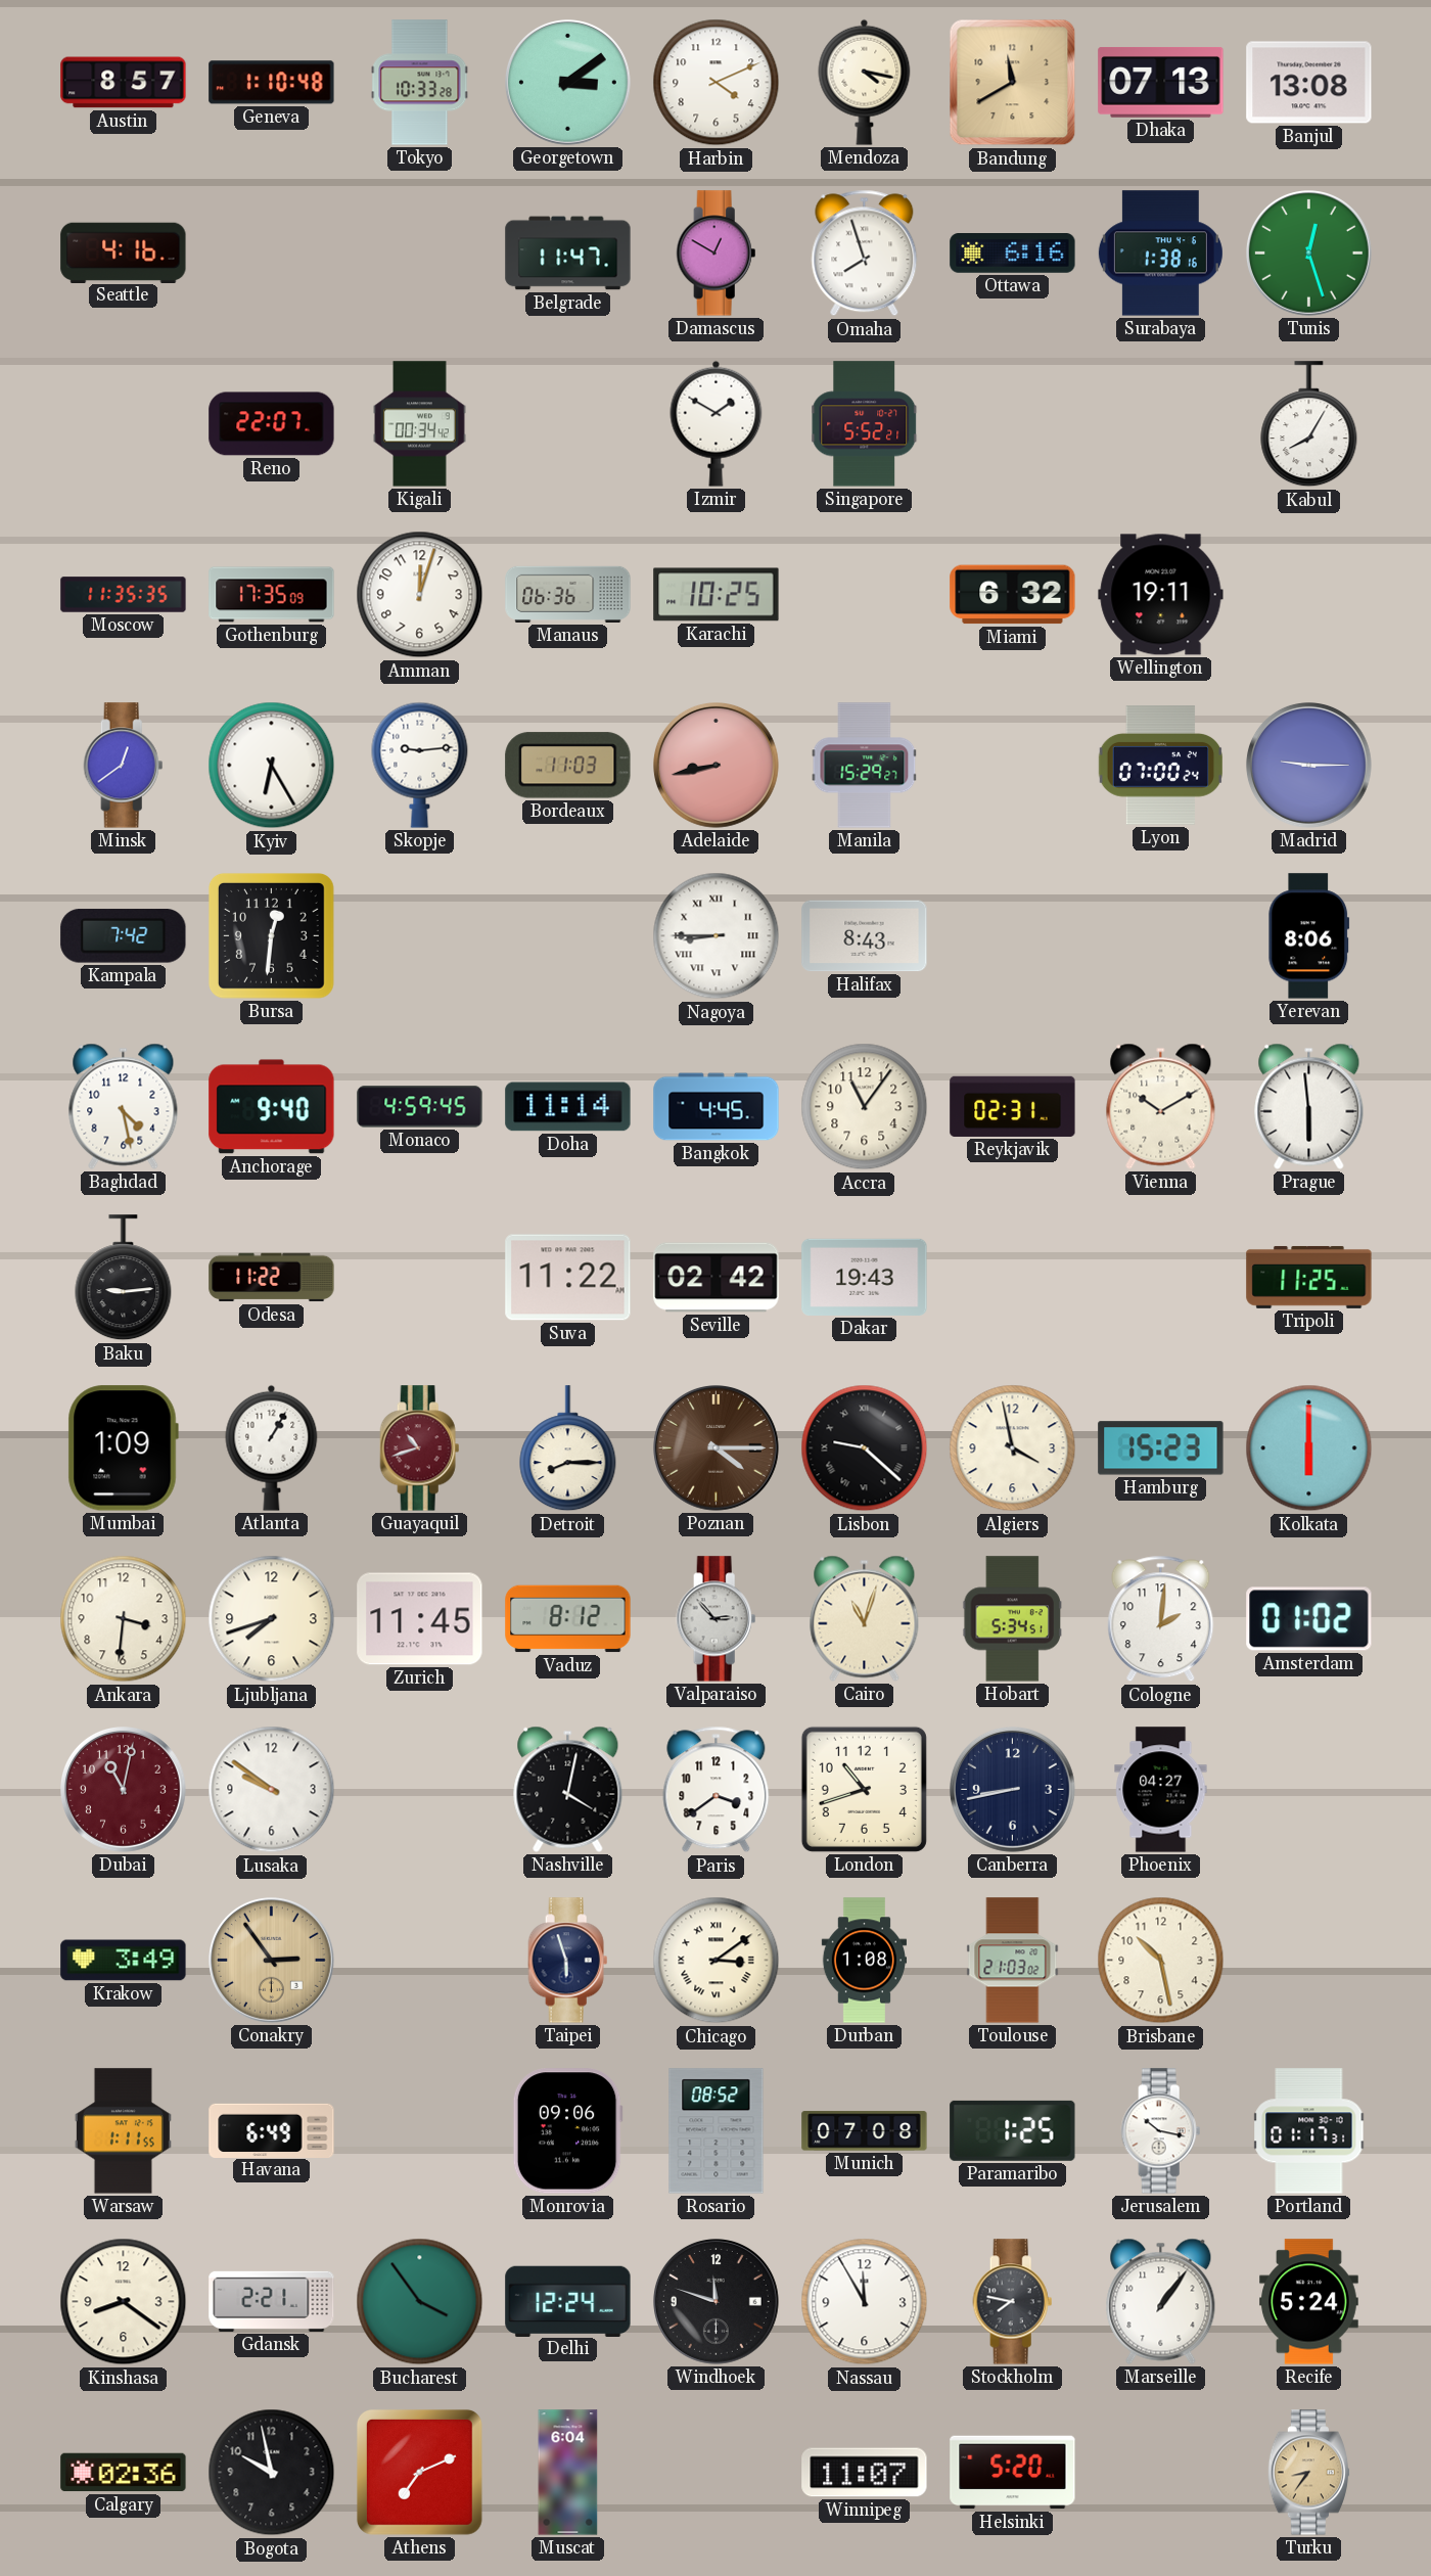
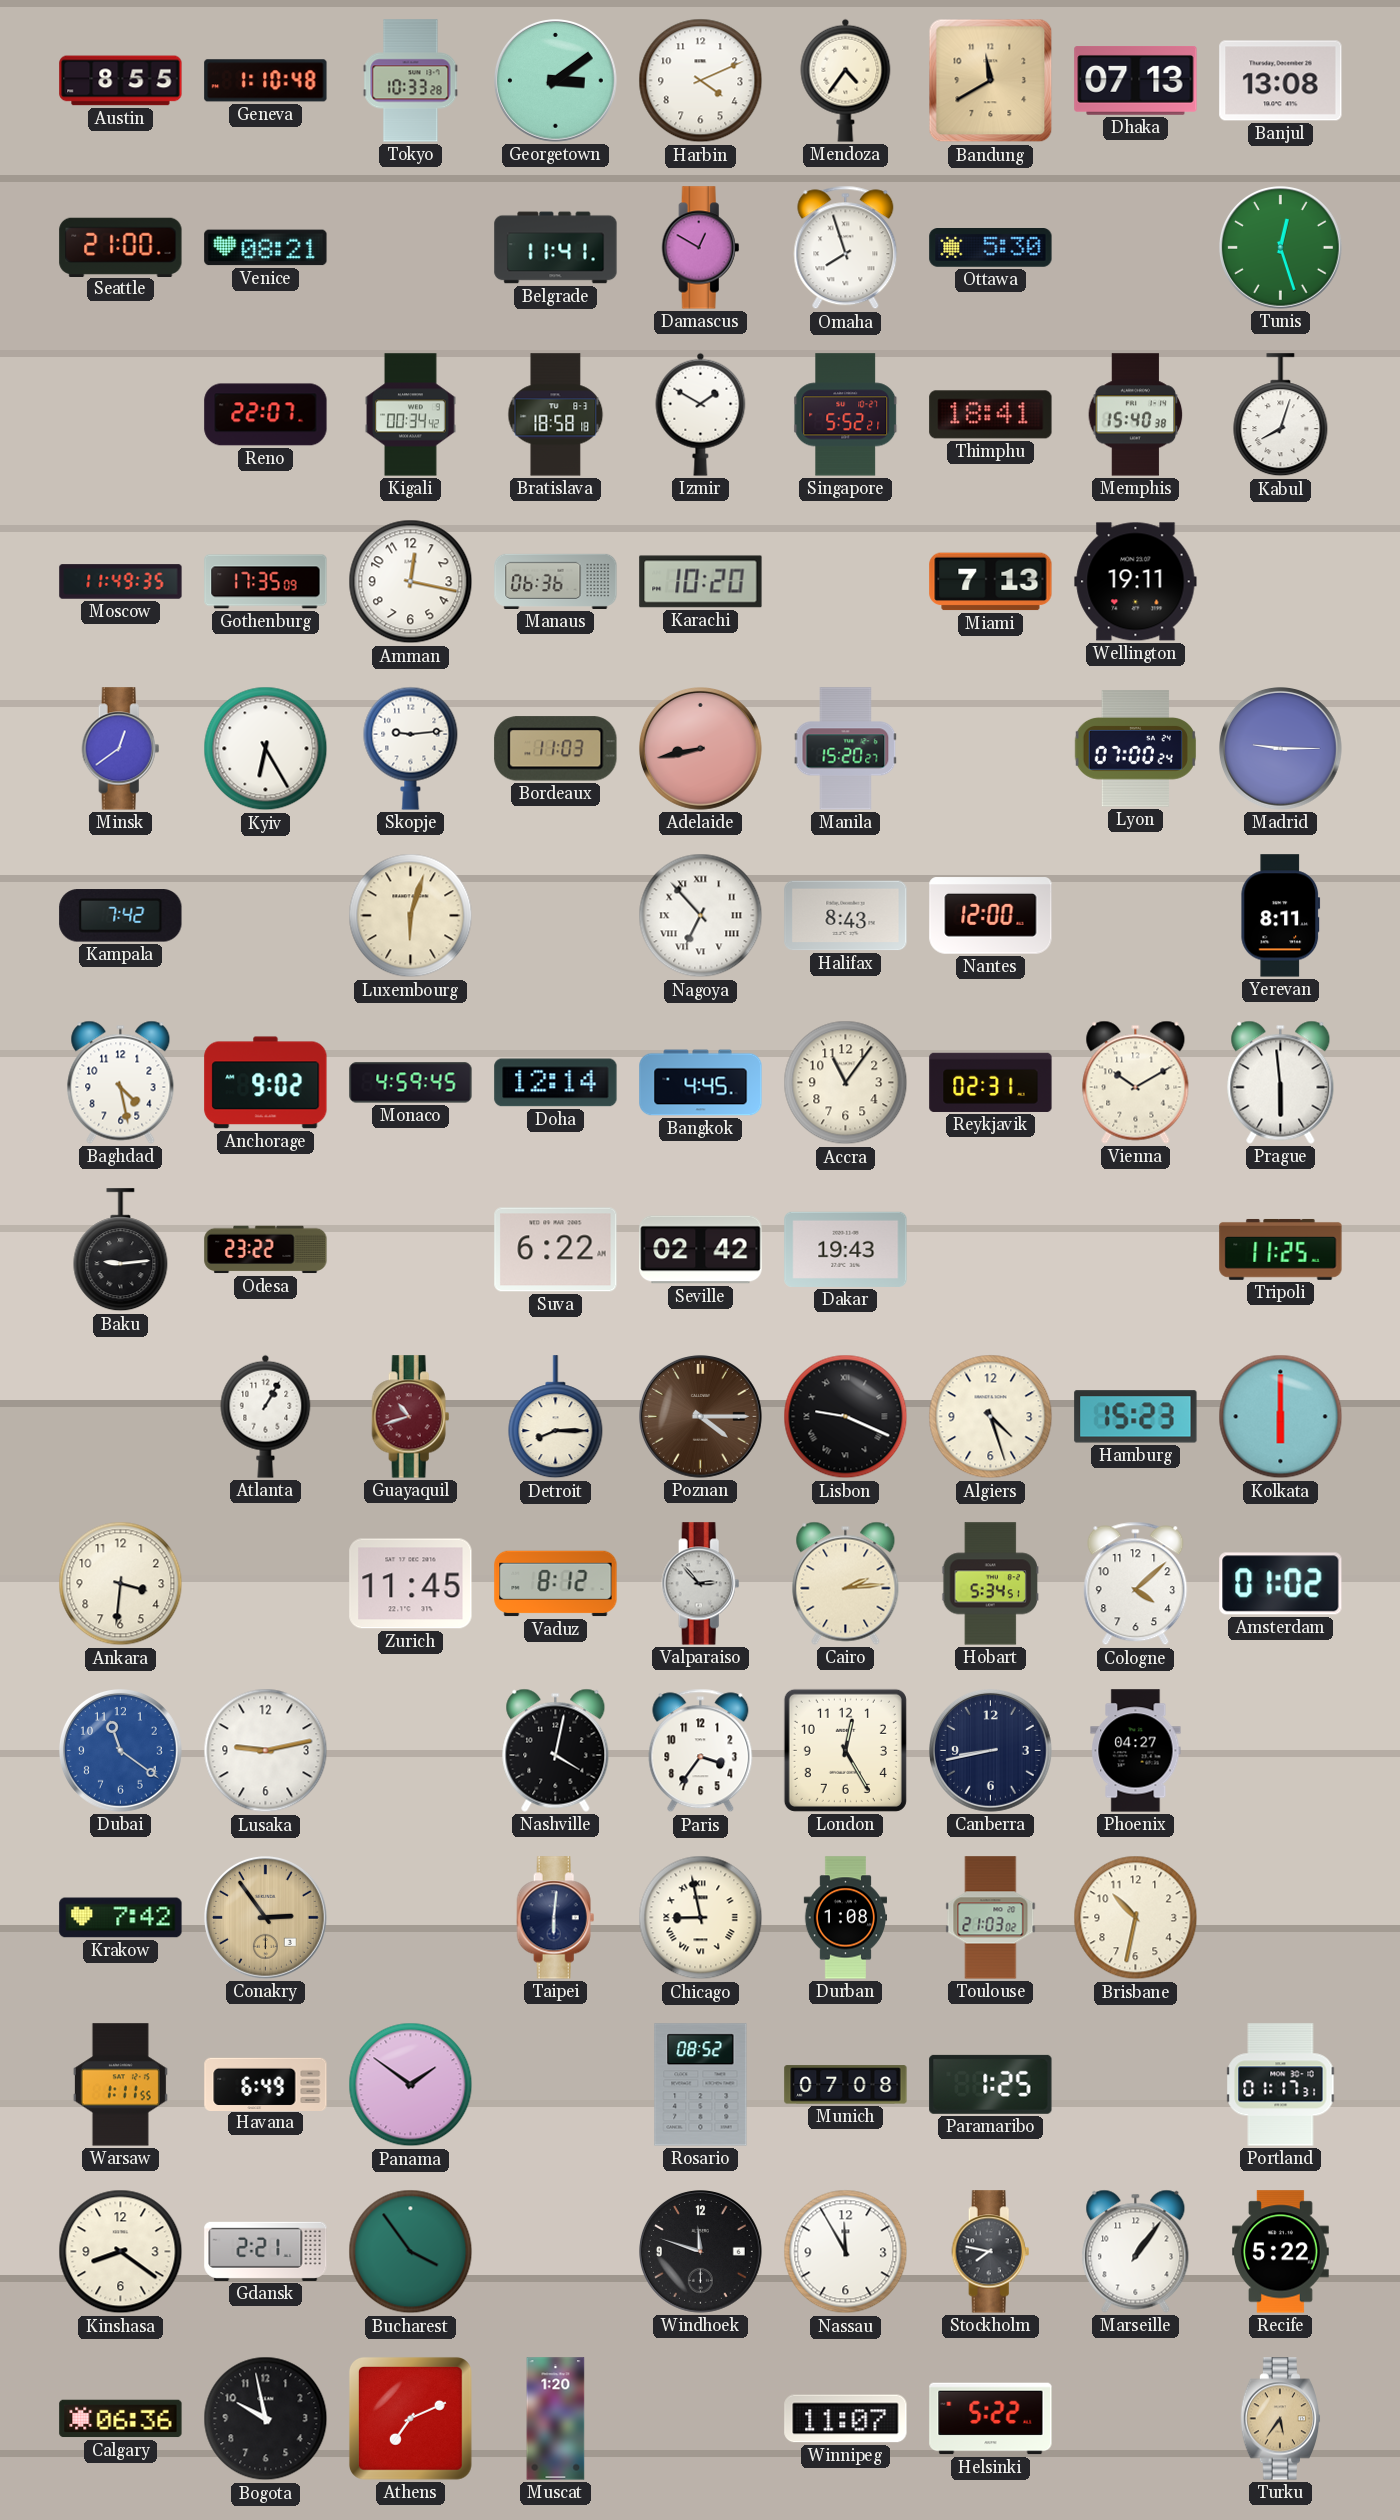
Austin: 8:57 -> 8:55 (121, 81)
Mendoza: 4:17 -> 4:36 (846, 80)
Seattle: 4:16 -> 21:00 (121, 247)
Venice: none -> 08:21 (266, 248)
Belgrade: 11:47 -> 11:41 (556, 248)
Ottawa: 6:16 -> 5:30 (991, 248)
Surabaya: 1:38 -> none (1160, 254)
Bratislava: none -> 18:58 (556, 415)
Thimphu: none -> 18:41 (991, 415)
Memphis: none -> 15:40 (1136, 415)
Kabul: 8:05 -> 8:03 (1281, 415)
Moscow: 11:35 -> 11:49 (121, 582)
Amman: 12:03 -> 12:17 (411, 582)
Karachi: 10:25 -> 10:20 (701, 582)
Miami: 6:32 -> 7:13 (991, 582)
Manila: 15:29 -> 15:20 (846, 749)
Bursa: 12:31 -> none (271, 935)
Luxembourg: none -> 6:03 (411, 916)
Nagoya: 8:45 -> 6:53 (701, 916)
Nantes: none -> 12:00 (991, 916)
Yerevan: 8:06 -> 8:11 (1281, 916)
Anchorage: 9:40 -> 9:02 (266, 1083)
Doha: 11:14 -> 12:14 (556, 1083)
Odesa: 11:22 -> 23:22 (266, 1250)
Suva: 11:22 -> 6:22 (556, 1250)
Mumbai: 1:09 -> none (123, 1448)
Lisbon: 9:22 -> 9:19 (846, 1417)
Algiers: 3:58 -> 4:27 (991, 1417)
Ljubljana: 7:42 -> none (272, 1619)
Cairo: 11:03 -> 2:14 (846, 1583)
Cologne: 2:01 -> 4:08 (1136, 1584)
Dubai: 11:02 -> 11:21 (121, 1751)
Dubai dial: burgundy -> blue (121, 1751)
Lusaka: 9:51 -> 9:13 (266, 1751)
Paris: 3:39 -> 3:36 (701, 1751)
London: 10:42 -> 12:25 (845, 1750)
Krakow: 3:49 -> 7:42 (121, 1918)
Taipei: 5:57 -> 6:01 (556, 1918)
Chicago: 3:09 -> 8:58 (701, 1918)
Brisbane: 10:28 -> 10:32 (1136, 1918)
Panama: none -> 1:51 (411, 2085)
Monrovia: 09:06 -> none (567, 2131)
Jerusalem: 10:17 -> none (1161, 2131)
Delhi: 12:24 -> none (568, 2301)
Recife: 5:24 -> 5:22 (1281, 2252)
Calgary: 02:36 -> 06:36 (121, 2419)
Muscat: 6:04 -> 1:20 (556, 2419)
Helsinki: 5:20 -> 5:22 (991, 2419)
Turku: 8:36 -> 5:36 (1281, 2419)
